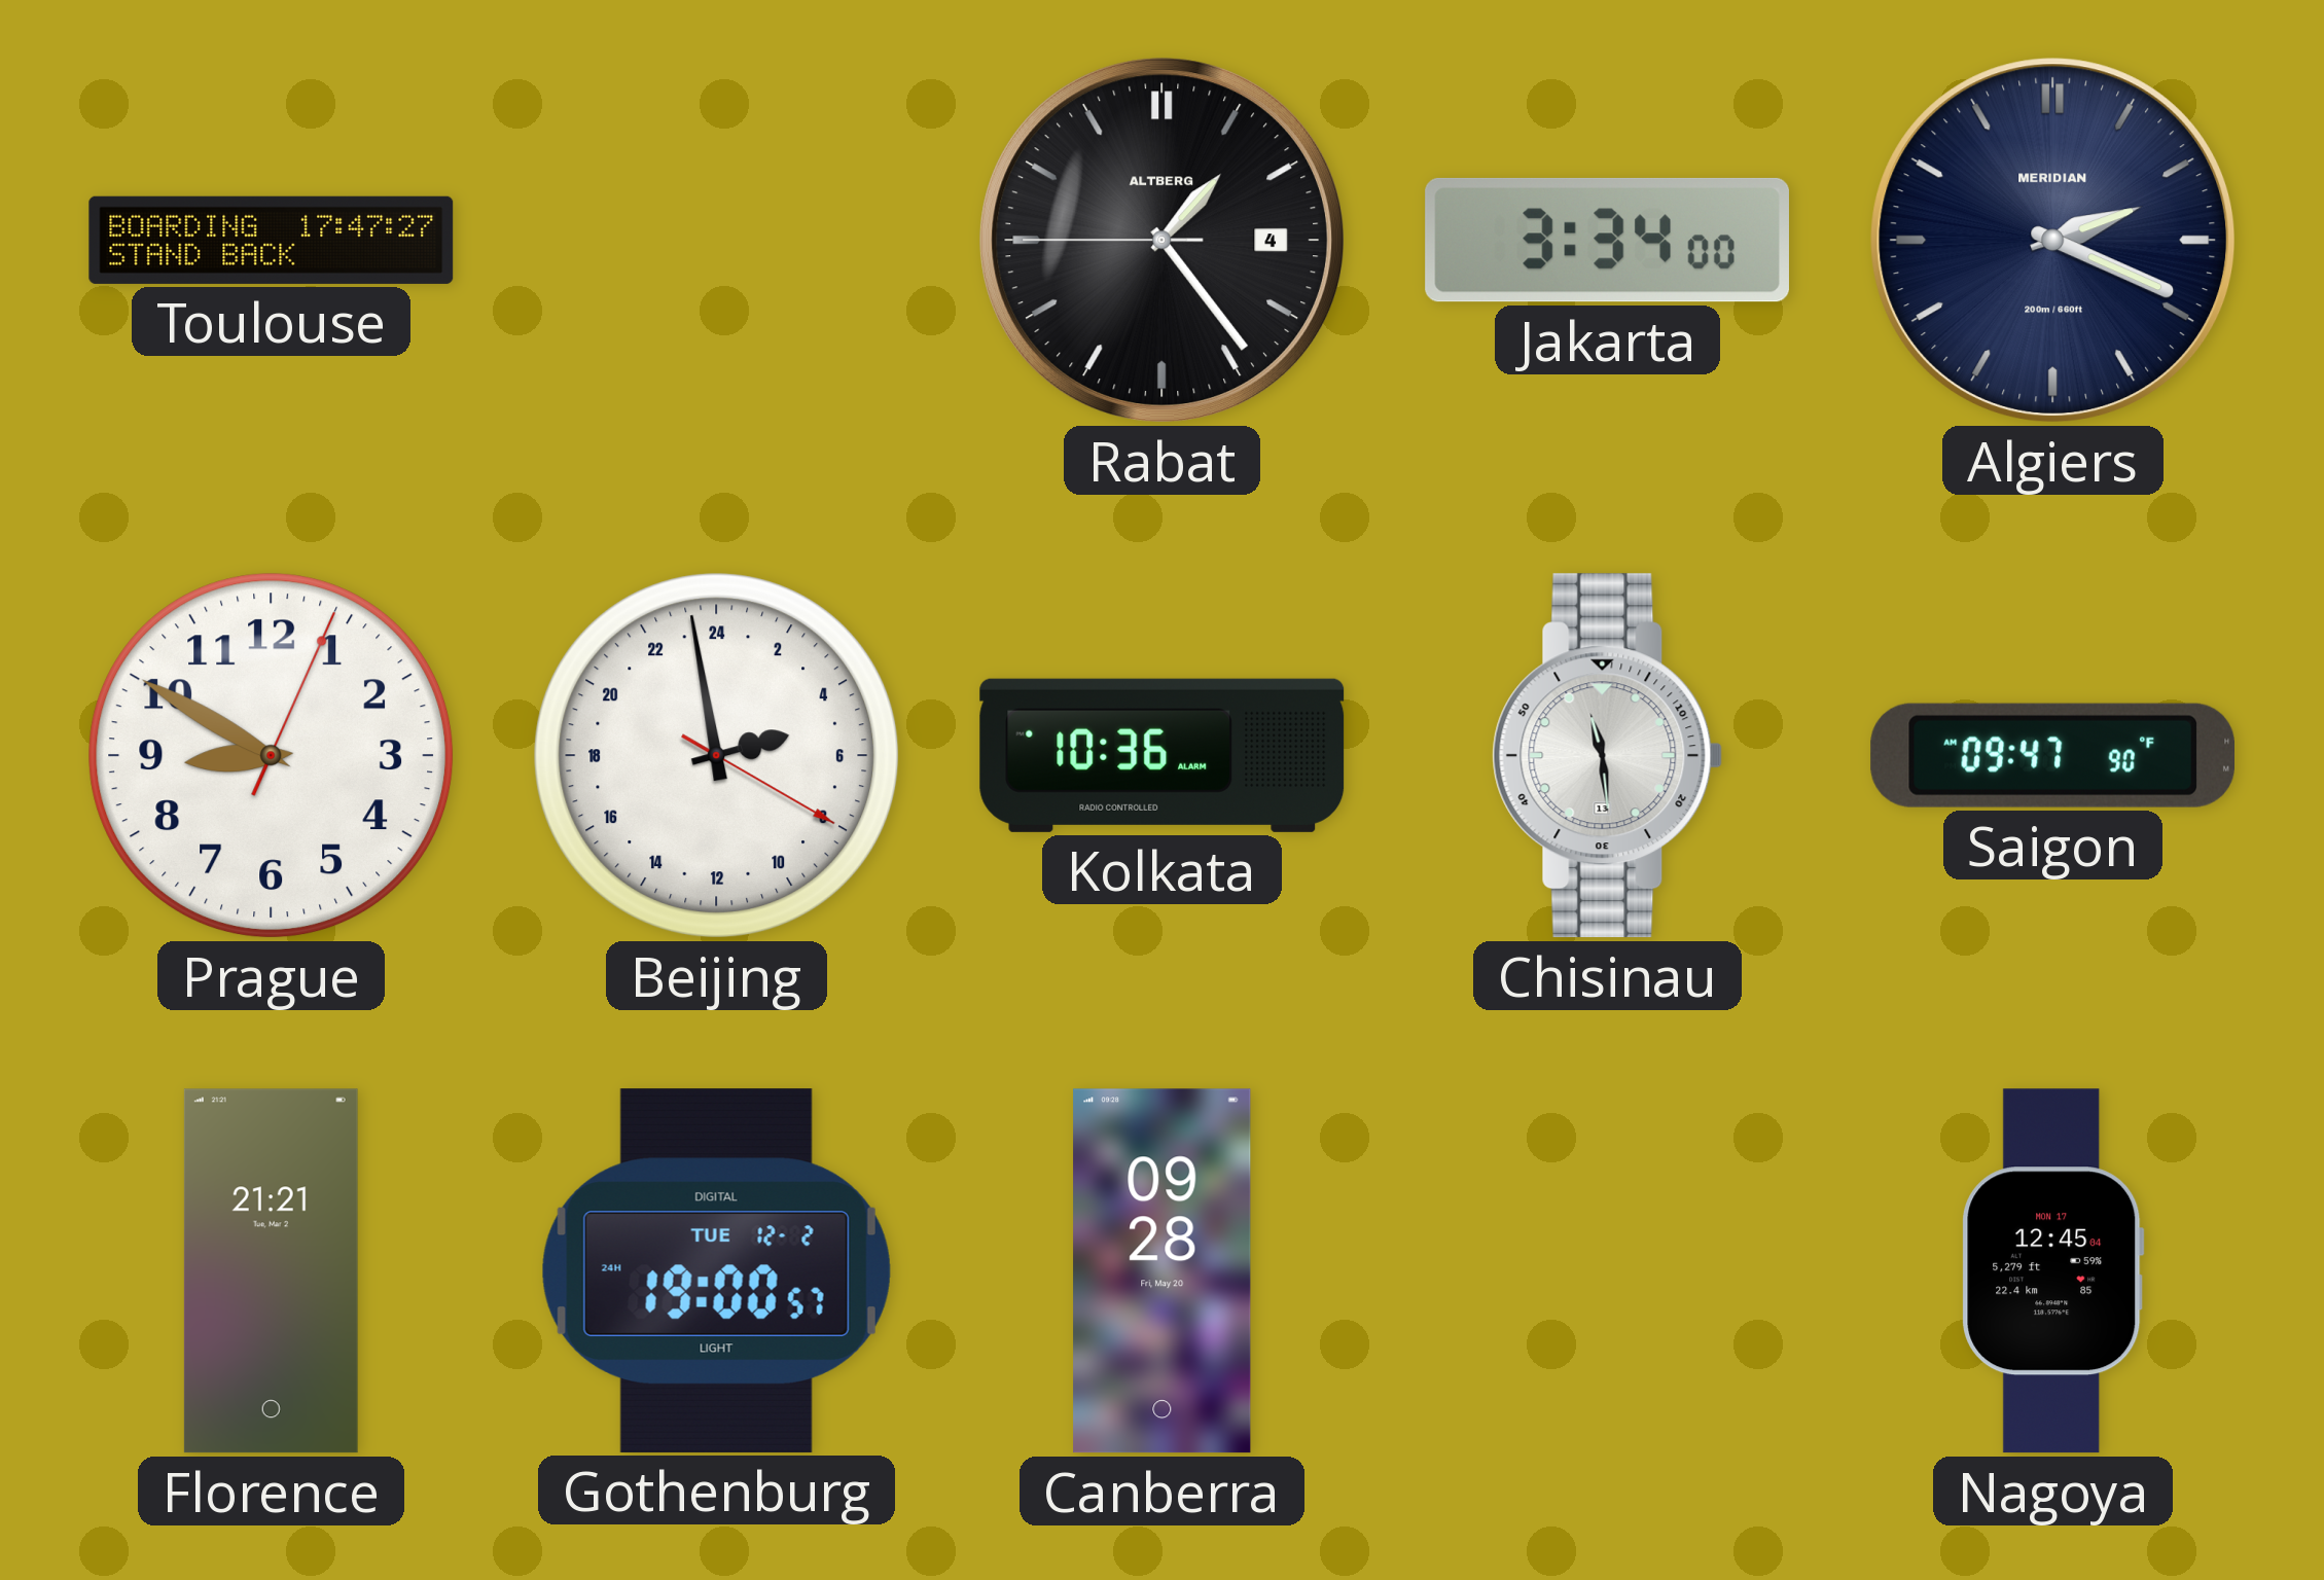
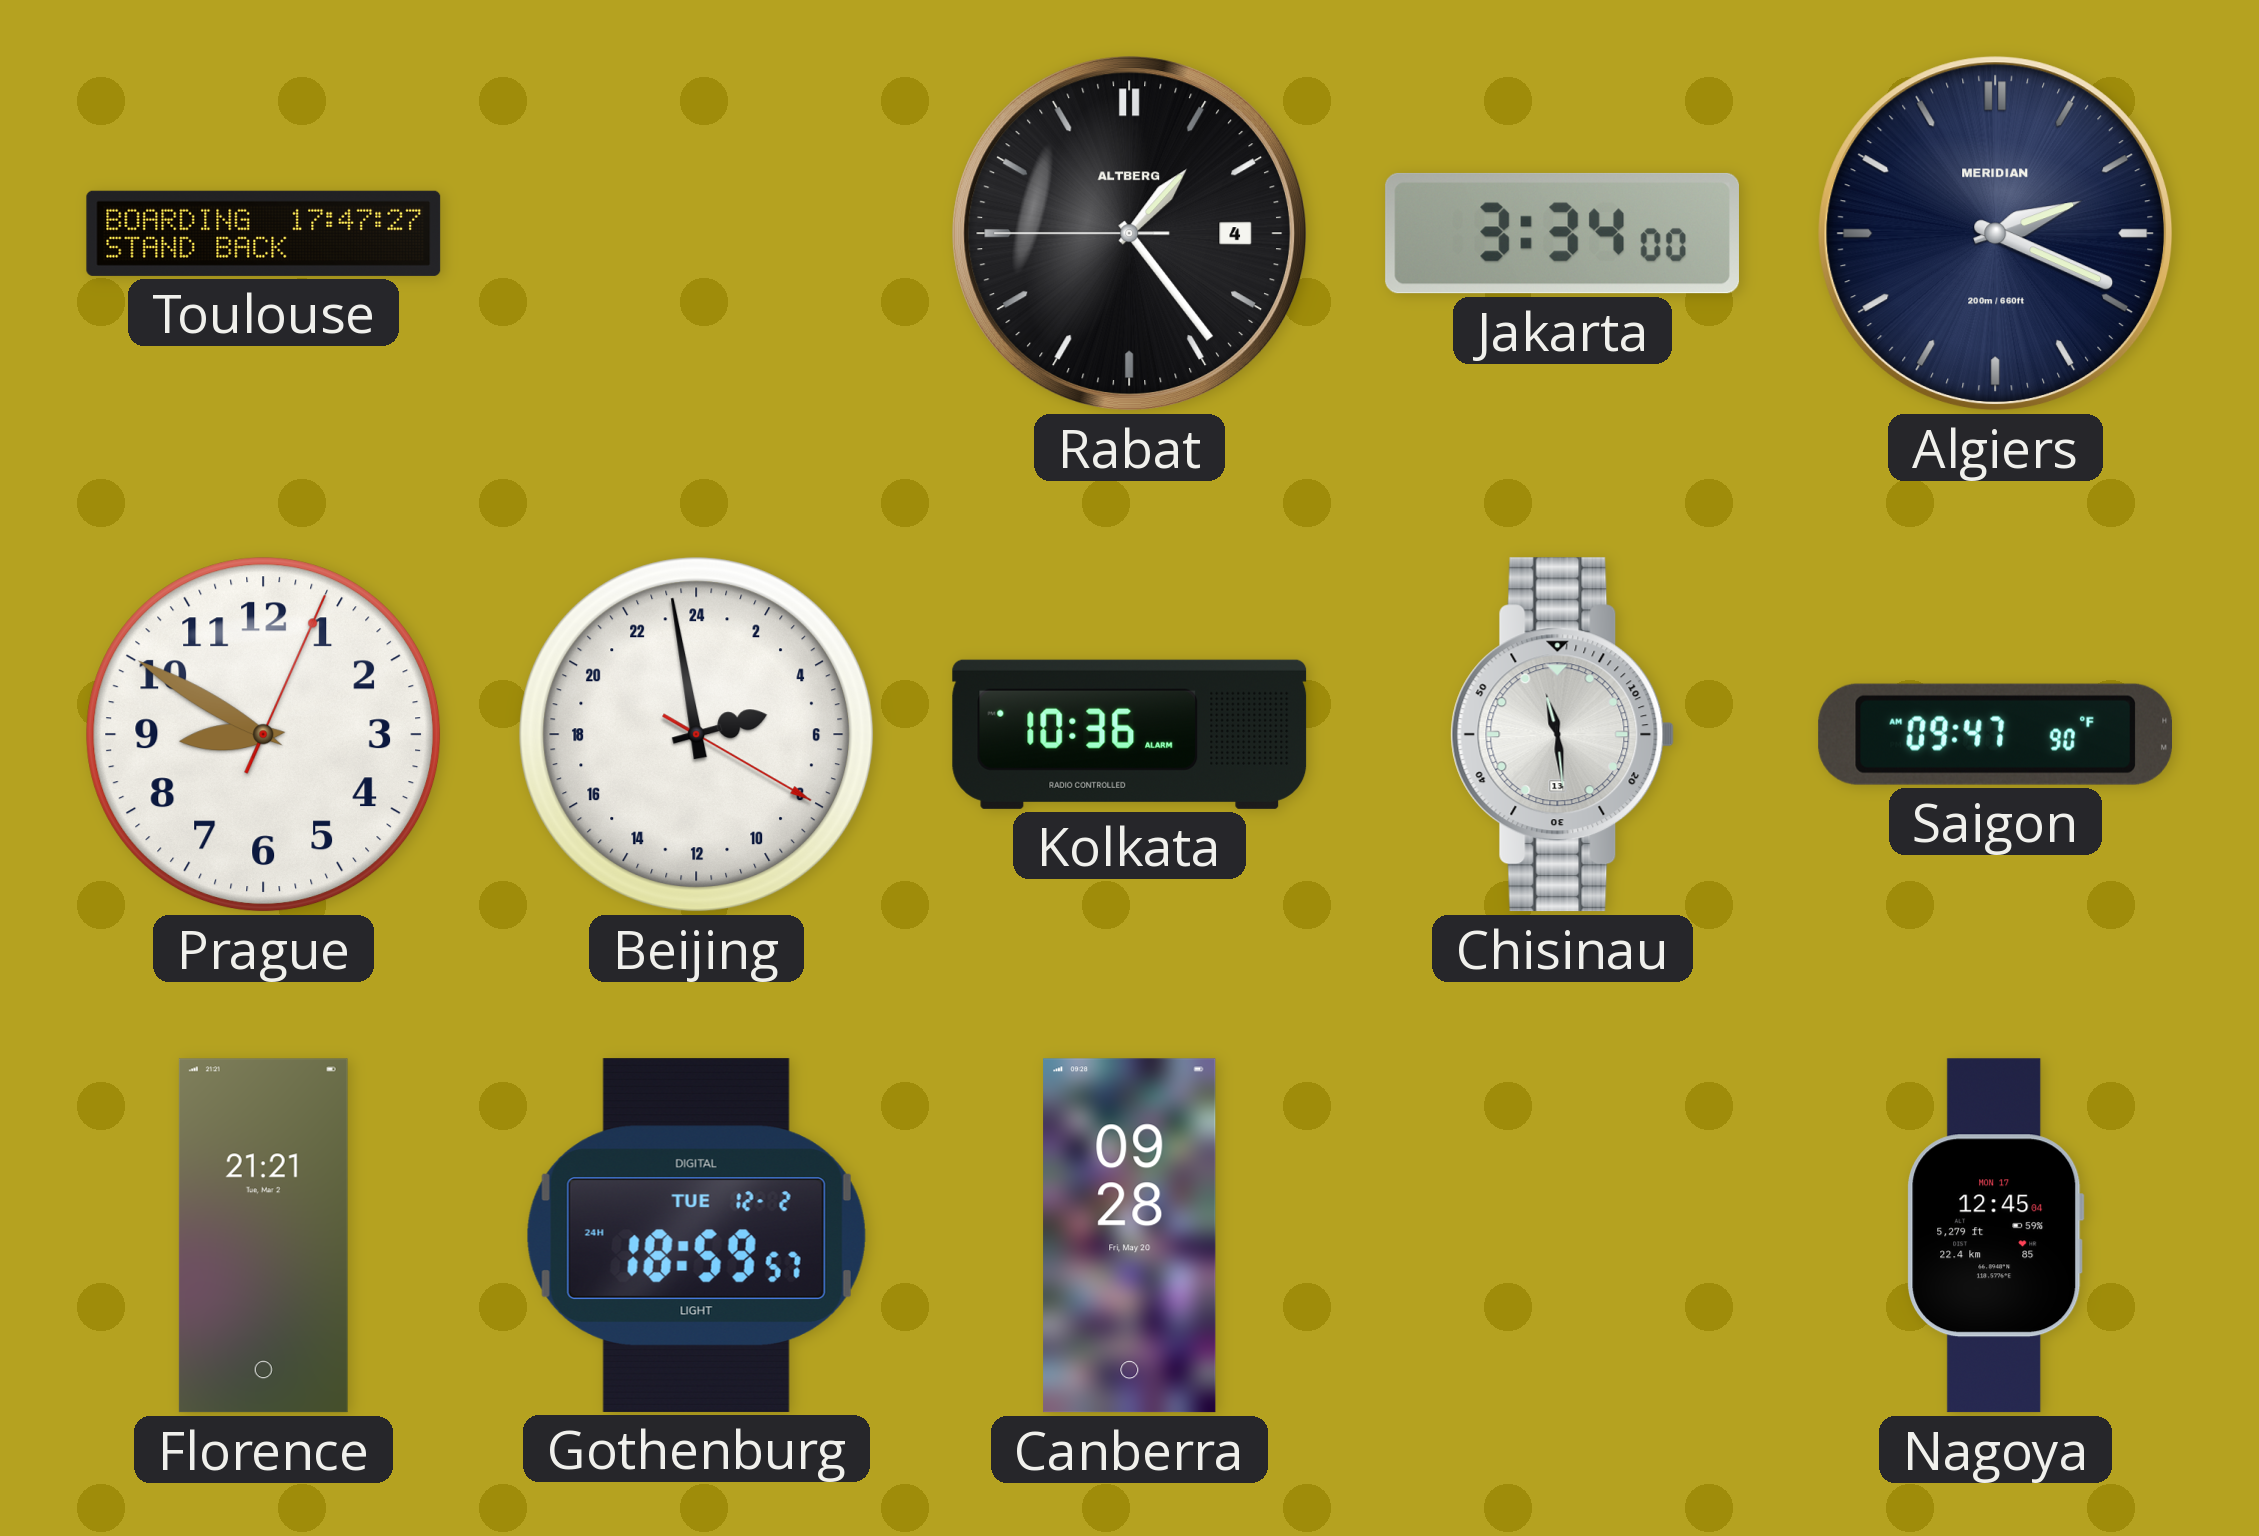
Gothenburg: 19:00 -> 18:59 (696, 1235)
